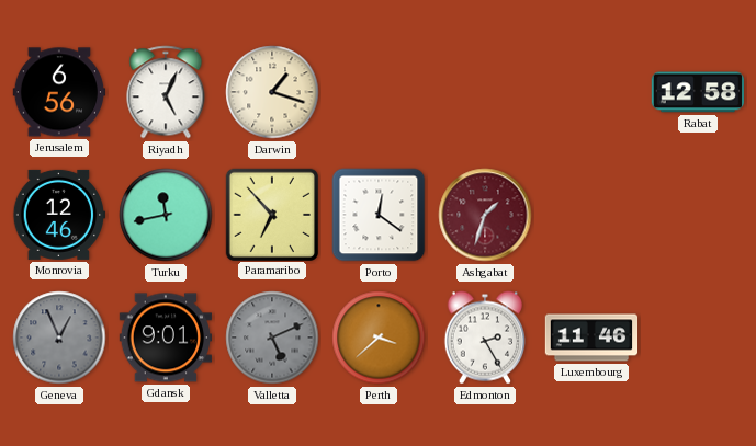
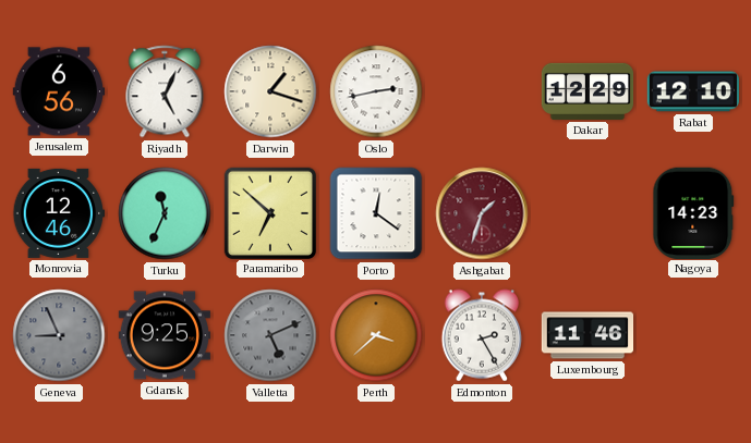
Oslo: none -> 2:43 (376, 91)
Dakar: none -> 12:29 (588, 91)
Rabat: 12:58 -> 12:10 (692, 91)
Turku: 11:43 -> 11:34 (165, 213)
Paramaribo: 6:53 -> 6:52 (269, 212)
Nagoya: none -> 14:23 (693, 212)
Geneva: 12:56 -> 8:56 (59, 335)
Gdansk: 9:01 -> 9:25 (165, 335)
